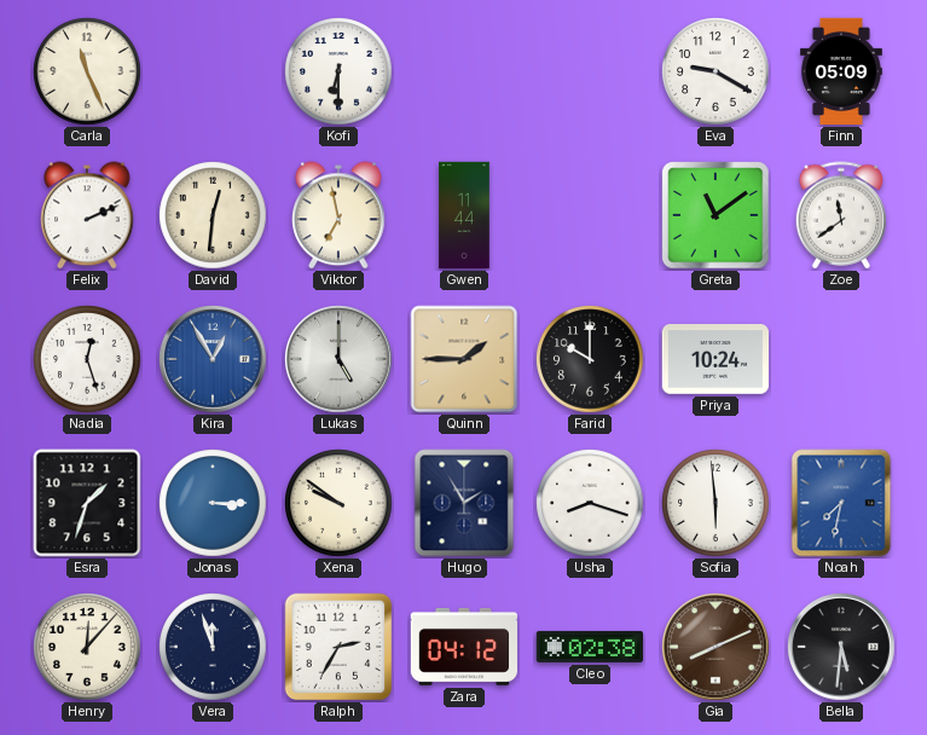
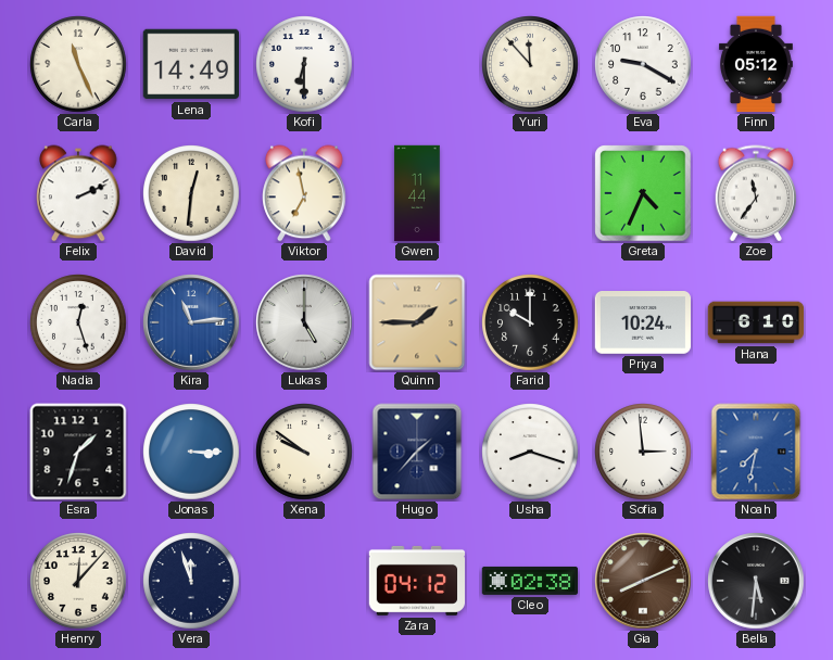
Lena: none -> 14:49 (191, 64)
Yuri: none -> 11:53 (530, 64)
Finn: 05:09 -> 05:12 (756, 64)
Greta: 11:09 -> 4:34 (643, 193)
Zoe: 11:39 -> 11:36 (756, 193)
Kira: 12:55 -> 11:14 (191, 322)
Hana: none -> 6:10 (756, 322)
Hugo: 1:55 -> 1:37 (417, 452)
Sofia: 5:59 -> 2:59 (643, 452)
Ralph: 2:35 -> none (338, 647)
